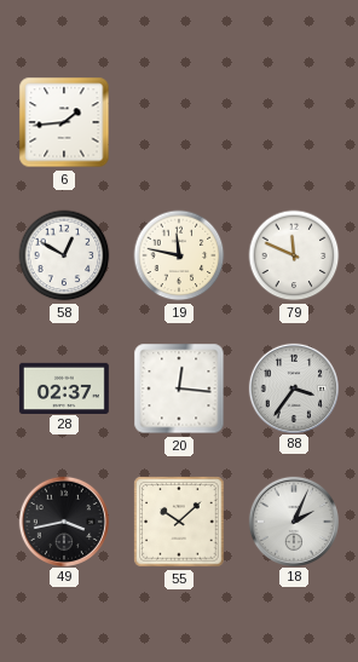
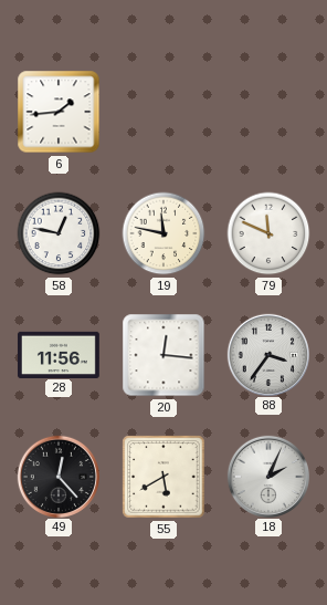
58: 12:50 -> 12:47 (59, 233)
28: 02:37 -> 11:56 (59, 354)
49: 3:43 -> 12:23 (57, 476)
55: 10:08 -> 5:40 (163, 477)
